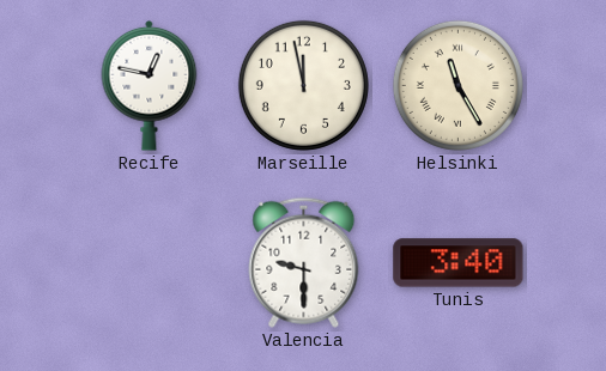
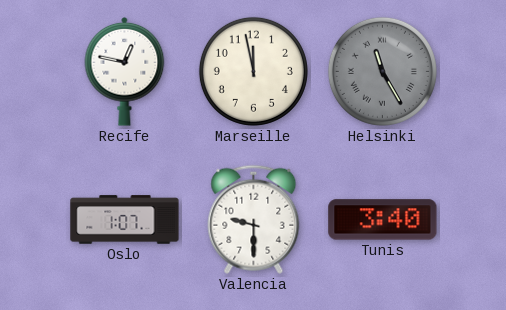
Helsinki dial: cream -> grey (382, 71)
Oslo: none -> 1:07 (125, 220)
